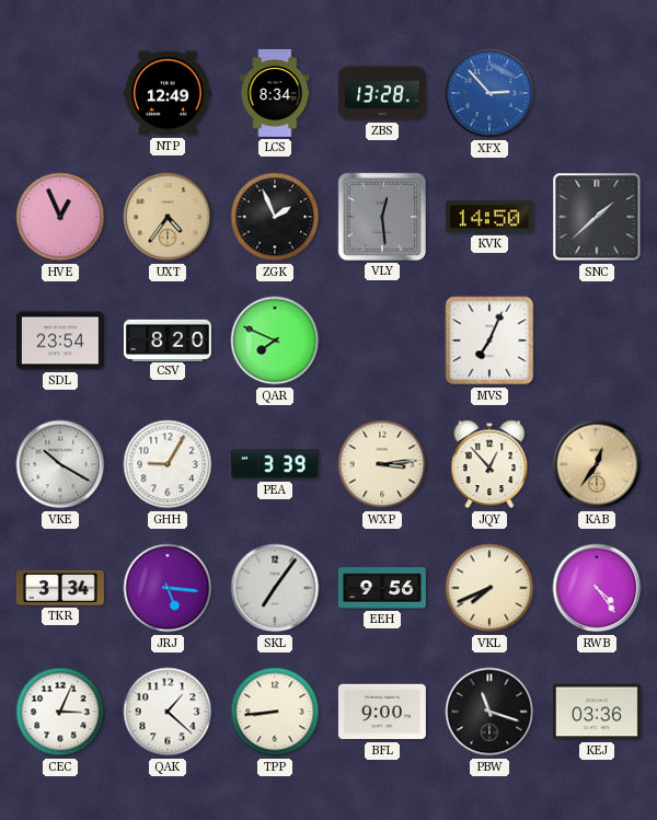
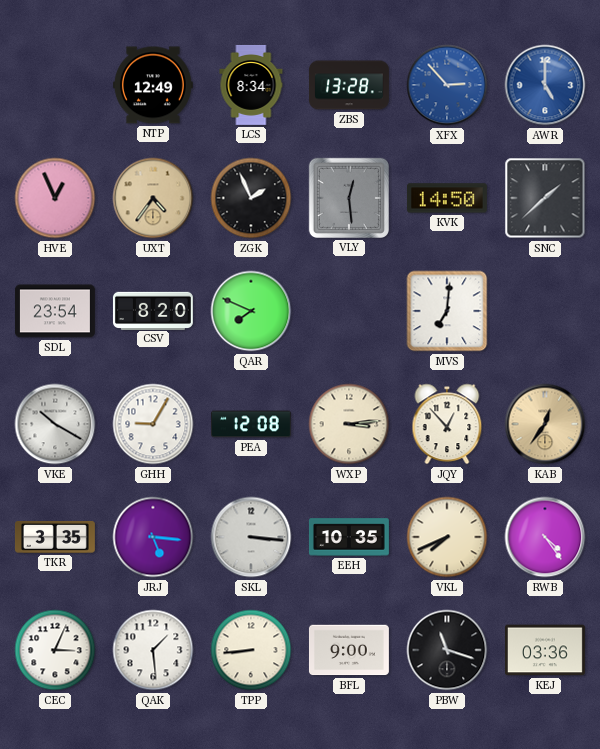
AWR: none -> 5:00 (545, 85)
MVS: 7:04 -> 7:01 (447, 311)
PEA: 3:39 -> 12:08 (251, 424)
TKR: 3:34 -> 3:35 (55, 538)
SKL: 7:06 -> 3:16 (251, 537)
EEH: 9:56 -> 10:35 (349, 537)
QAK: 1:22 -> 1:29 (153, 650)
